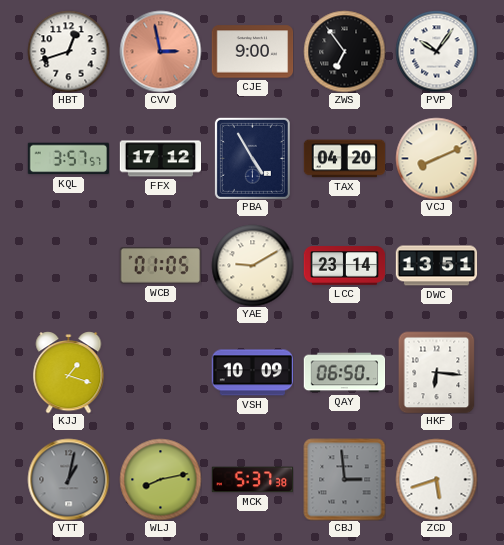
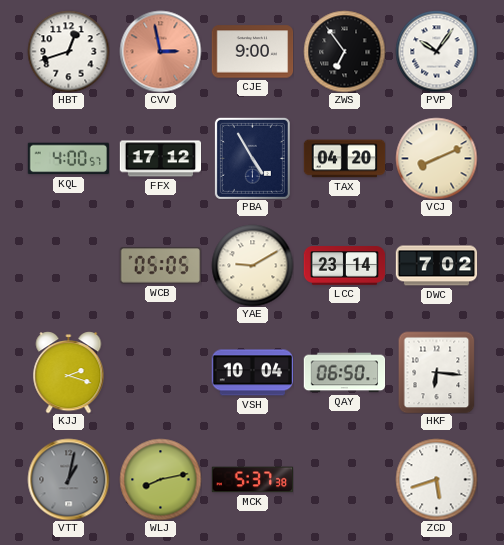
KQL: 3:57 -> 4:00 (68, 159)
WCB: 01:05 -> 05:05 (160, 266)
DWC: 13:51 -> 7:02 (436, 266)
KJJ: 1:18 -> 2:18 (69, 372)
VSH: 10:09 -> 10:04 (252, 373)
CBJ: 2:59 -> none (344, 479)
